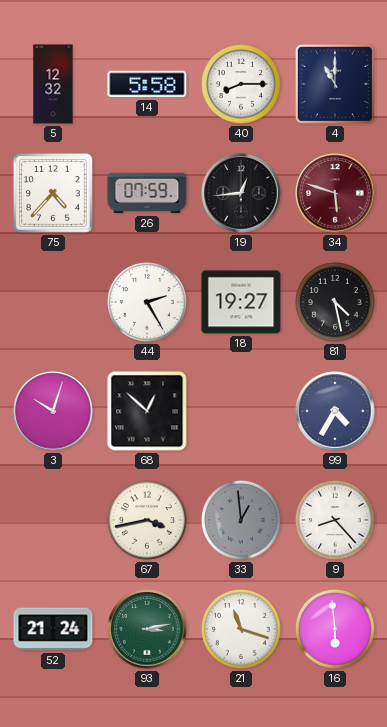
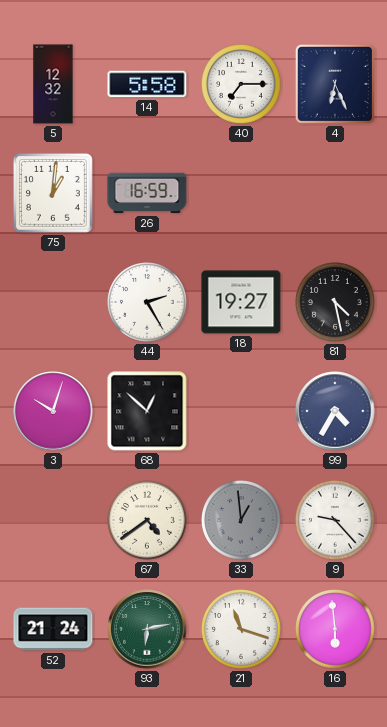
40: 8:15 -> 7:15 (242, 85)
4: 11:00 -> 6:26 (335, 84)
75: 4:37 -> 1:01 (53, 193)
26: 07:59 -> 16:59 (147, 193)
19: 12:44 -> none (241, 193)
34: 5:48 -> none (335, 193)
67: 3:43 -> 4:39 (148, 521)
9: 8:23 -> 9:23 (336, 521)
93: 3:13 -> 6:13 (147, 629)
